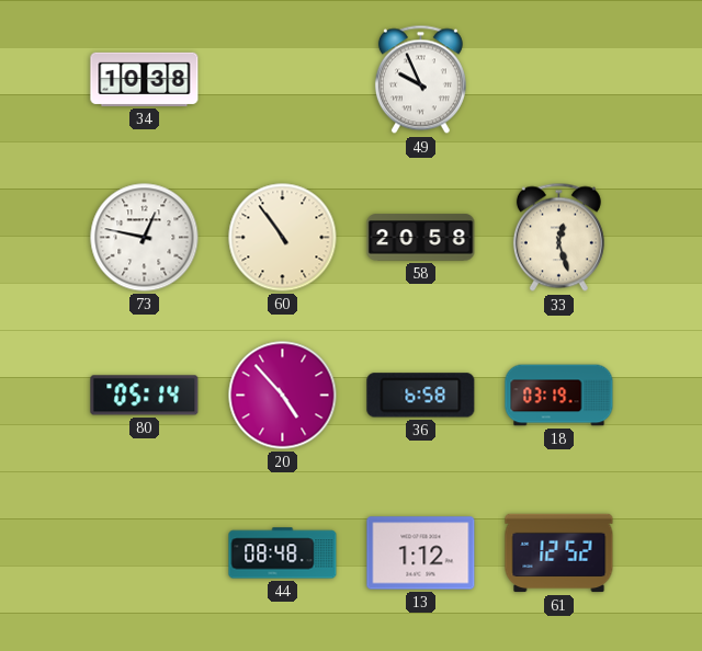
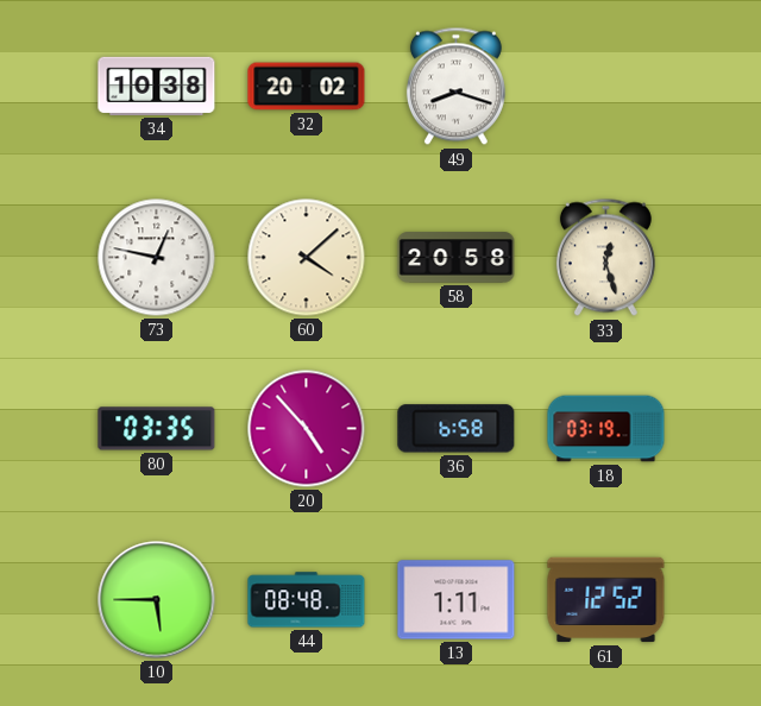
32: none -> 20:02 (307, 87)
49: 9:56 -> 8:18 (455, 87)
60: 10:54 -> 4:08 (307, 258)
80: 05:14 -> 03:35 (157, 429)
10: none -> 5:45 (157, 600)
13: 1:12 -> 1:11 (457, 600)
